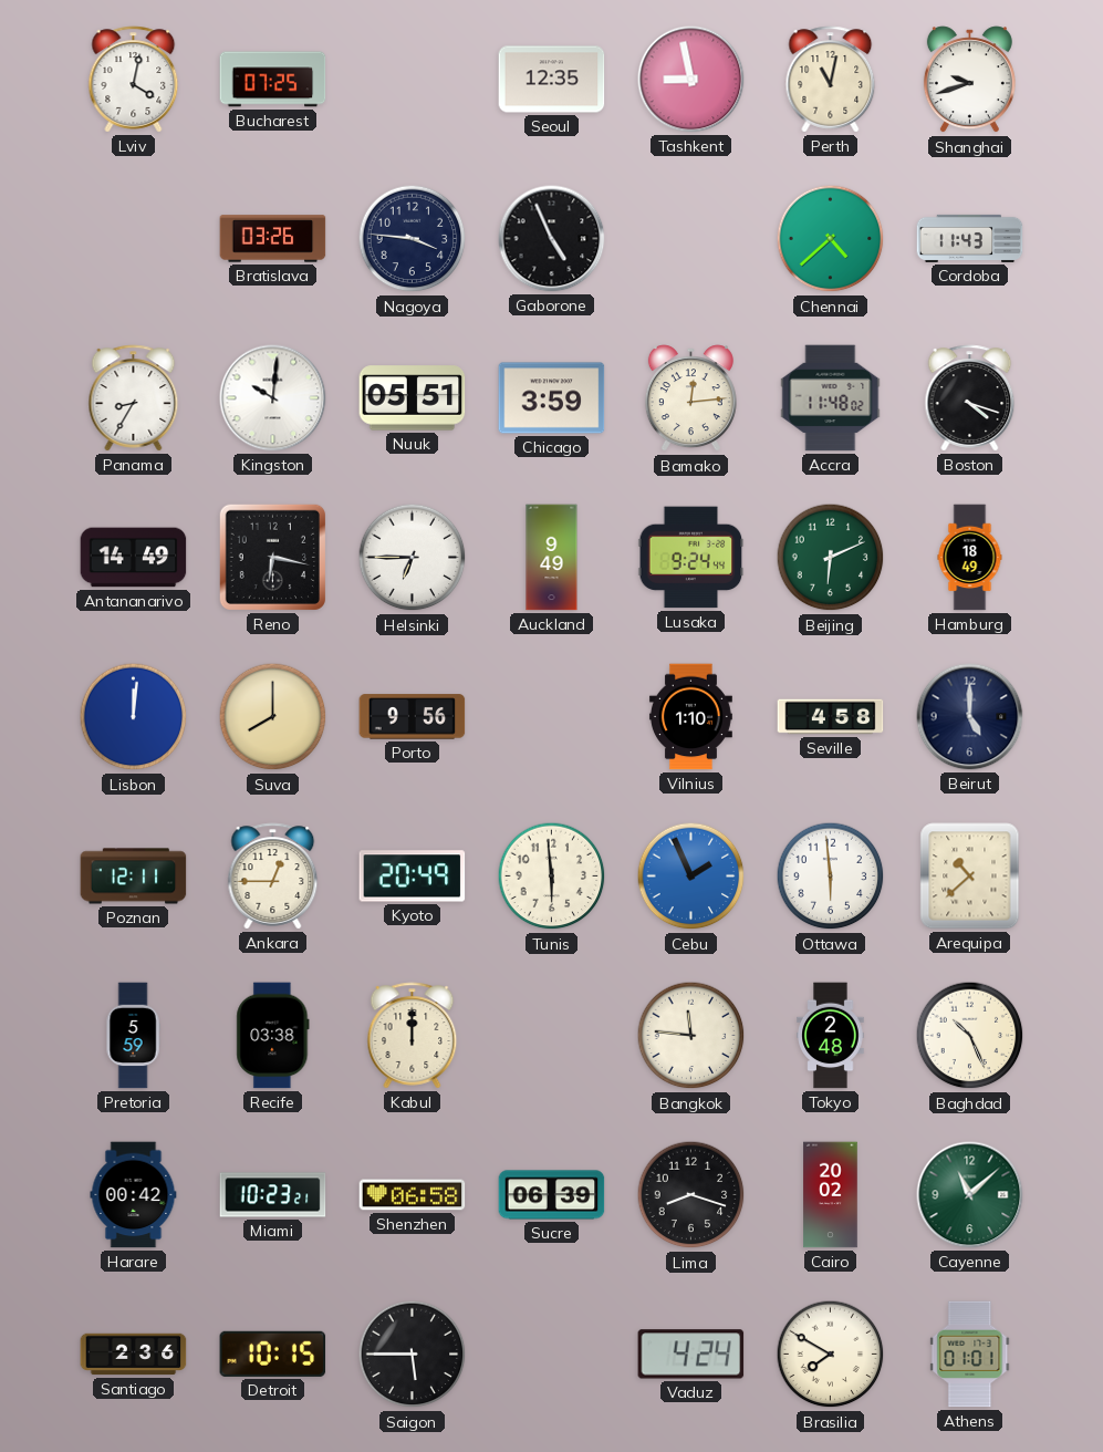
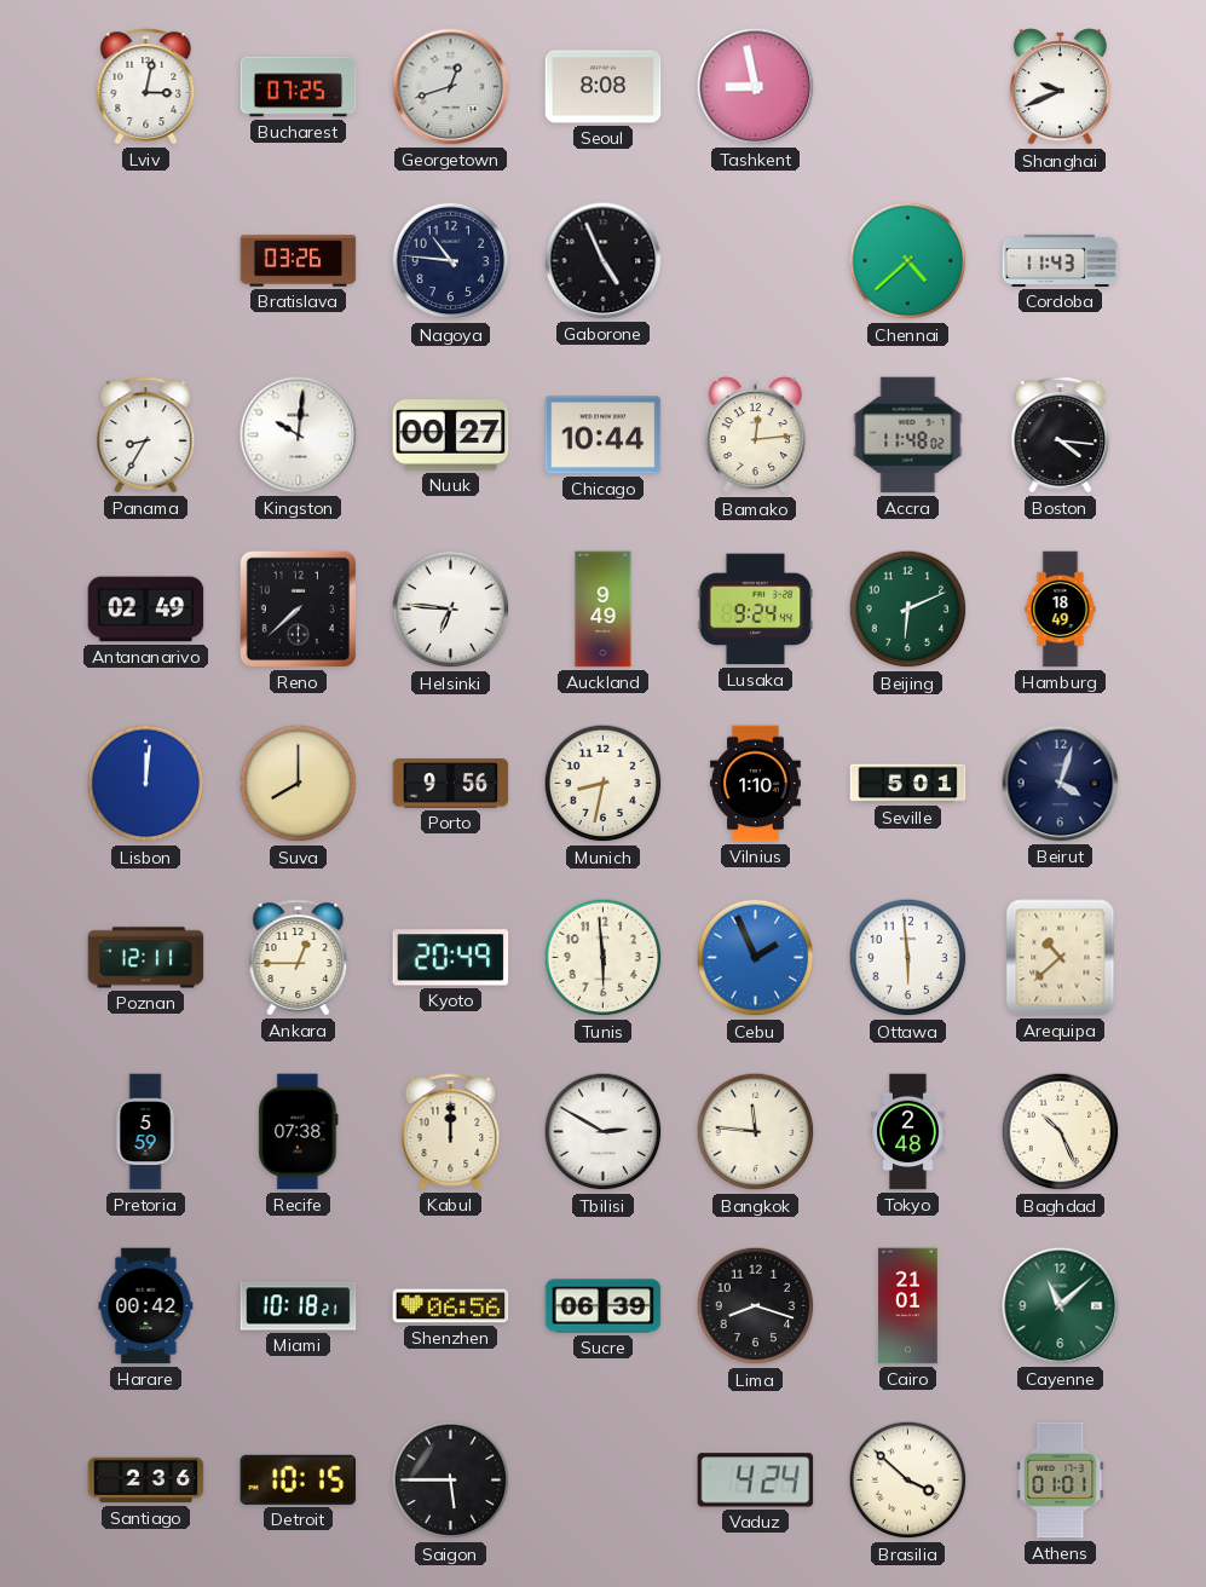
Lviv: 4:02 -> 3:02 (146, 87)
Georgetown: none -> 12:42 (451, 87)
Seoul: 12:35 -> 8:08 (604, 87)
Perth: 11:02 -> none (831, 80)
Shanghai: 9:42 -> 9:41 (1060, 87)
Nagoya: 3:46 -> 10:46 (451, 261)
Nuuk: 05:51 -> 00:27 (451, 435)
Chicago: 3:59 -> 10:44 (604, 435)
Boston: 4:18 -> 4:16 (1061, 435)
Antananarivo: 14:49 -> 02:49 (146, 610)
Reno: 6:17 -> 7:38 (298, 608)
Helsinki: 6:45 -> 6:46 (451, 610)
Munich: none -> 8:32 (604, 784)
Seville: 4:58 -> 5:01 (908, 784)
Beirut: 5:00 -> 4:03 (1061, 784)
Recife: 03:38 -> 07:38 (299, 1132)
Tbilisi: none -> 2:50 (604, 1132)
Miami: 10:23 -> 10:18 (299, 1306)
Shenzhen: 06:58 -> 06:56 (451, 1306)
Cairo: 20:02 -> 21:01 (908, 1306)
Brasilia: 7:50 -> 3:52 (908, 1481)
